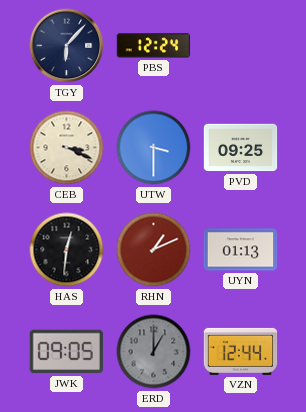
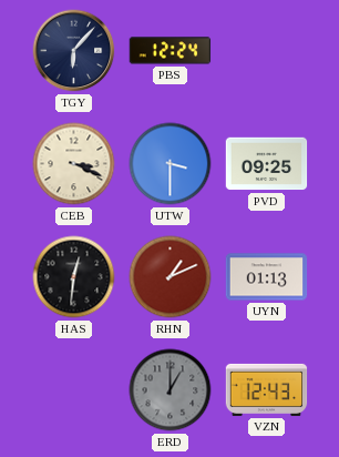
JWK: 09:05 -> none (67, 352)
VZN: 12:44 -> 12:43 (267, 389)
